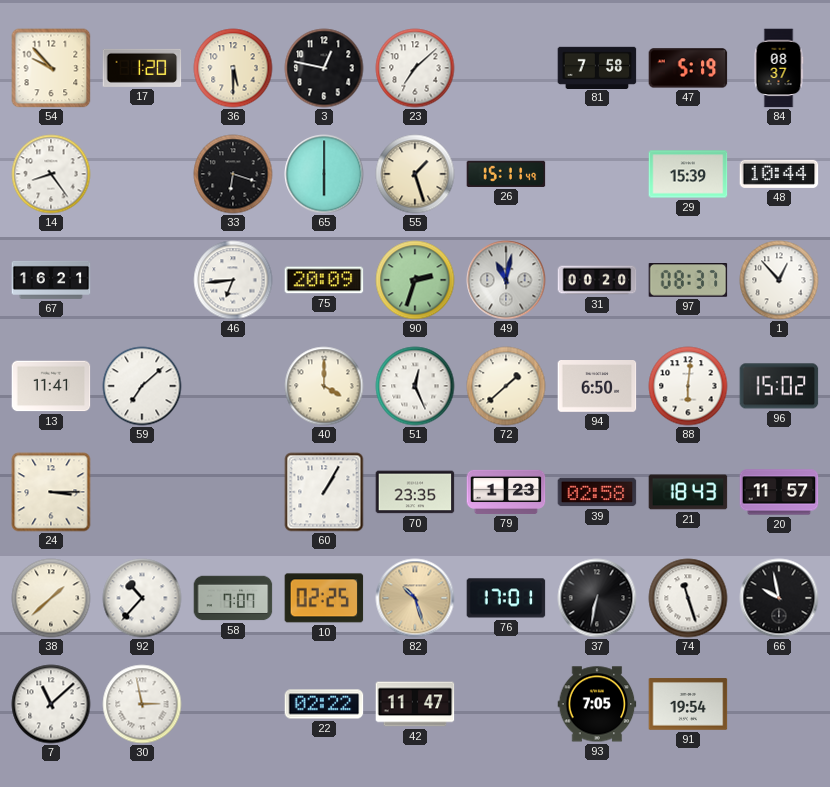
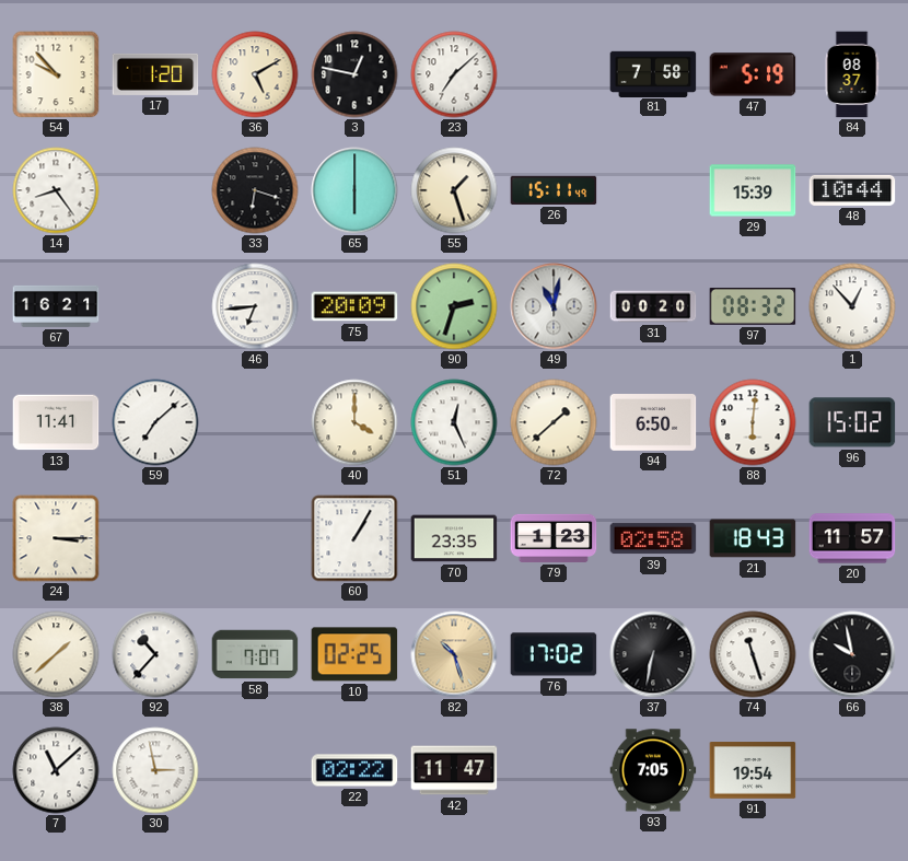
36: 5:30 -> 5:10 (255, 74)
97: 08:37 -> 08:32 (753, 306)
76: 17:01 -> 17:02 (554, 654)
